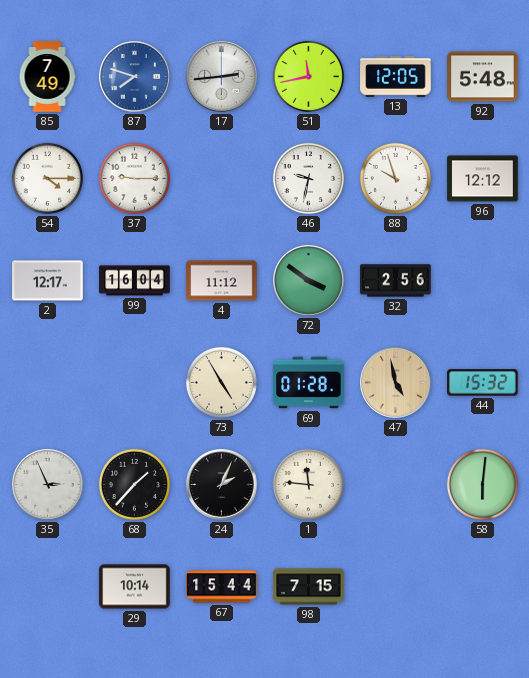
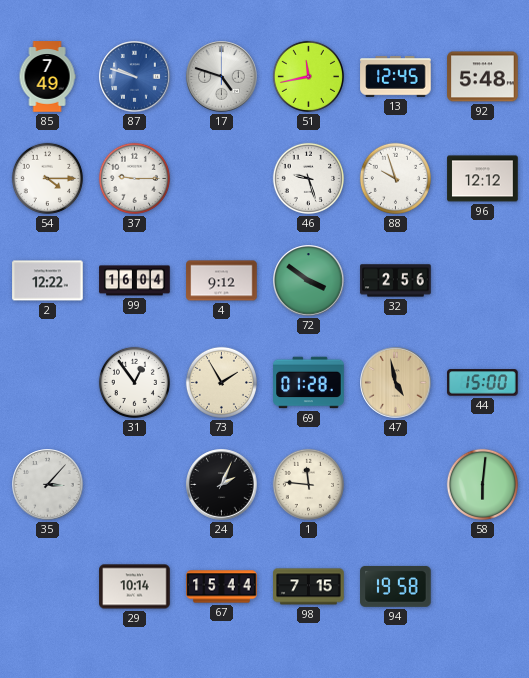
87: 7:48 -> 9:48 (135, 77)
17: 2:44 -> 4:48 (222, 77)
13: 12:05 -> 12:45 (396, 77)
46: 9:32 -> 9:27 (308, 178)
2: 12:17 -> 12:22 (48, 281)
4: 11:12 -> 9:12 (222, 281)
31: none -> 12:54 (134, 382)
73: 4:55 -> 1:55 (221, 382)
44: 15:32 -> 15:00 (483, 383)
35: 2:56 -> 3:07 (48, 485)
68: 1:37 -> none (134, 484)
94: none -> 19:58 (396, 586)
